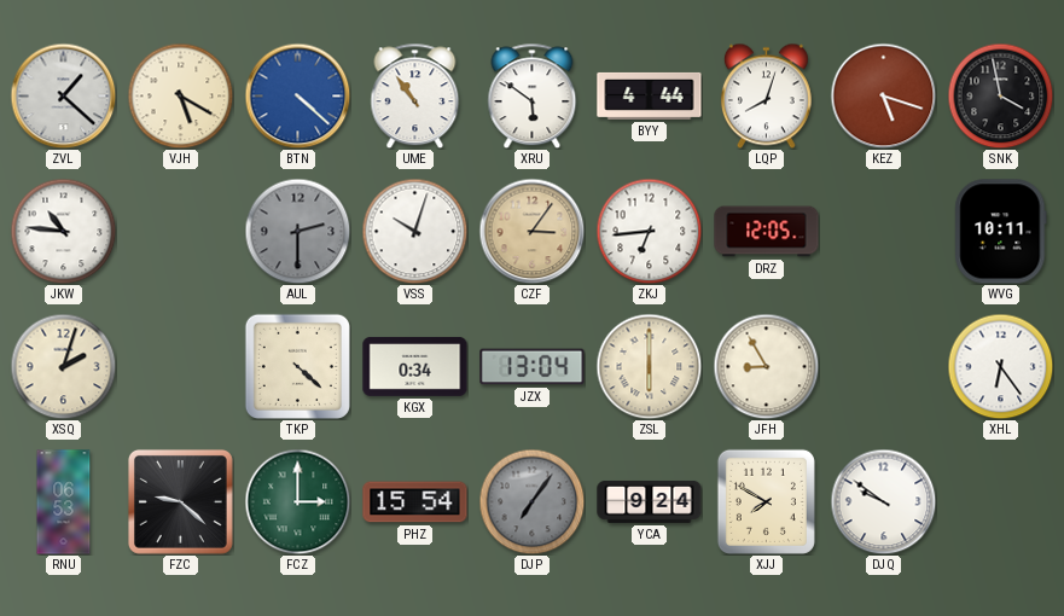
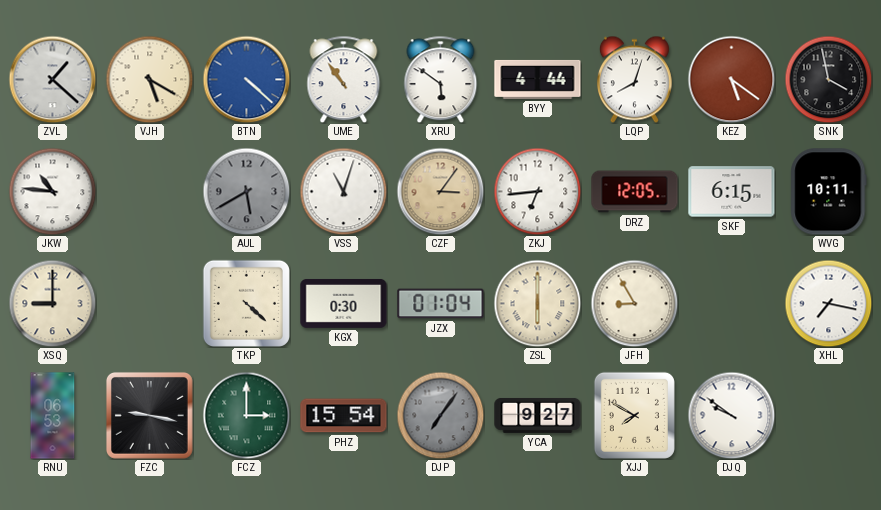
KEZ: 5:18 -> 5:21 (731, 79)
AUL: 2:30 -> 5:40 (246, 191)
VSS: 10:03 -> 11:03 (343, 191)
SKF: none -> 6:15 (732, 192)
XSQ: 2:03 -> 9:00 (52, 303)
KGX: 0:34 -> 0:30 (344, 303)
JZX: 13:04 -> 01:04 (441, 304)
XHL: 6:24 -> 7:17 (828, 303)
FZC: 9:22 -> 9:17 (149, 415)
YCA: 9:24 -> 9:27 (538, 415)
